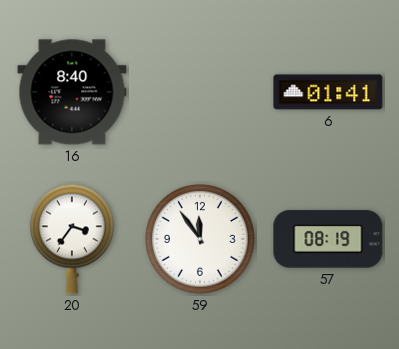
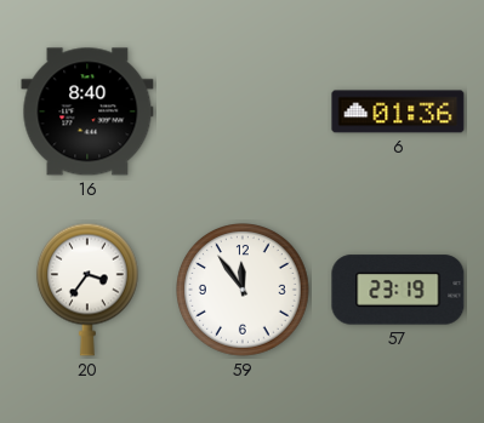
6: 01:41 -> 01:36 (398, 112)
57: 08:19 -> 23:19 (398, 290)
